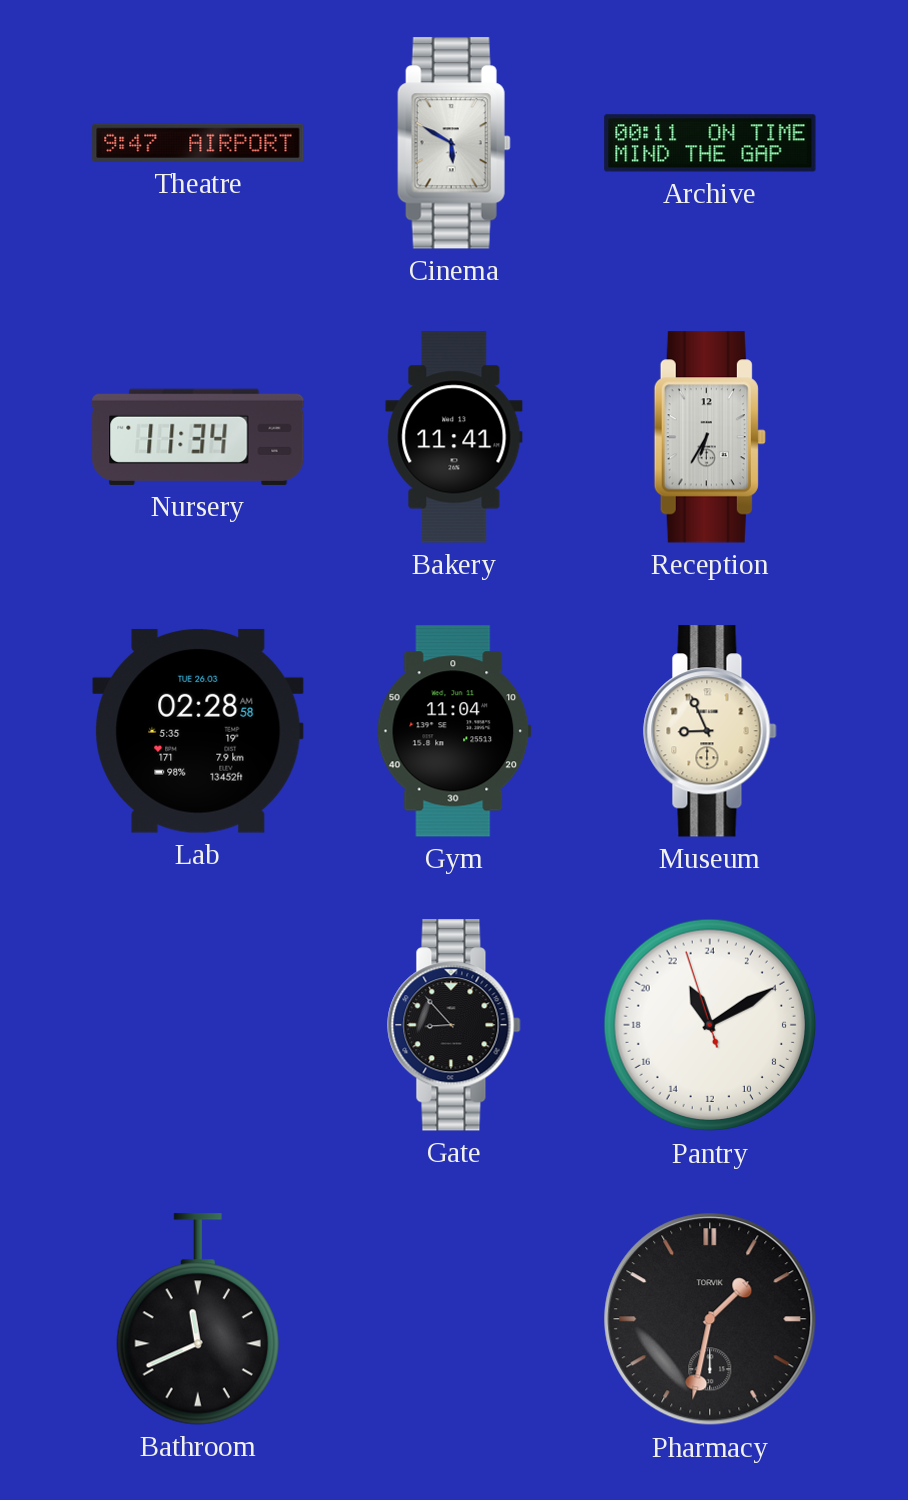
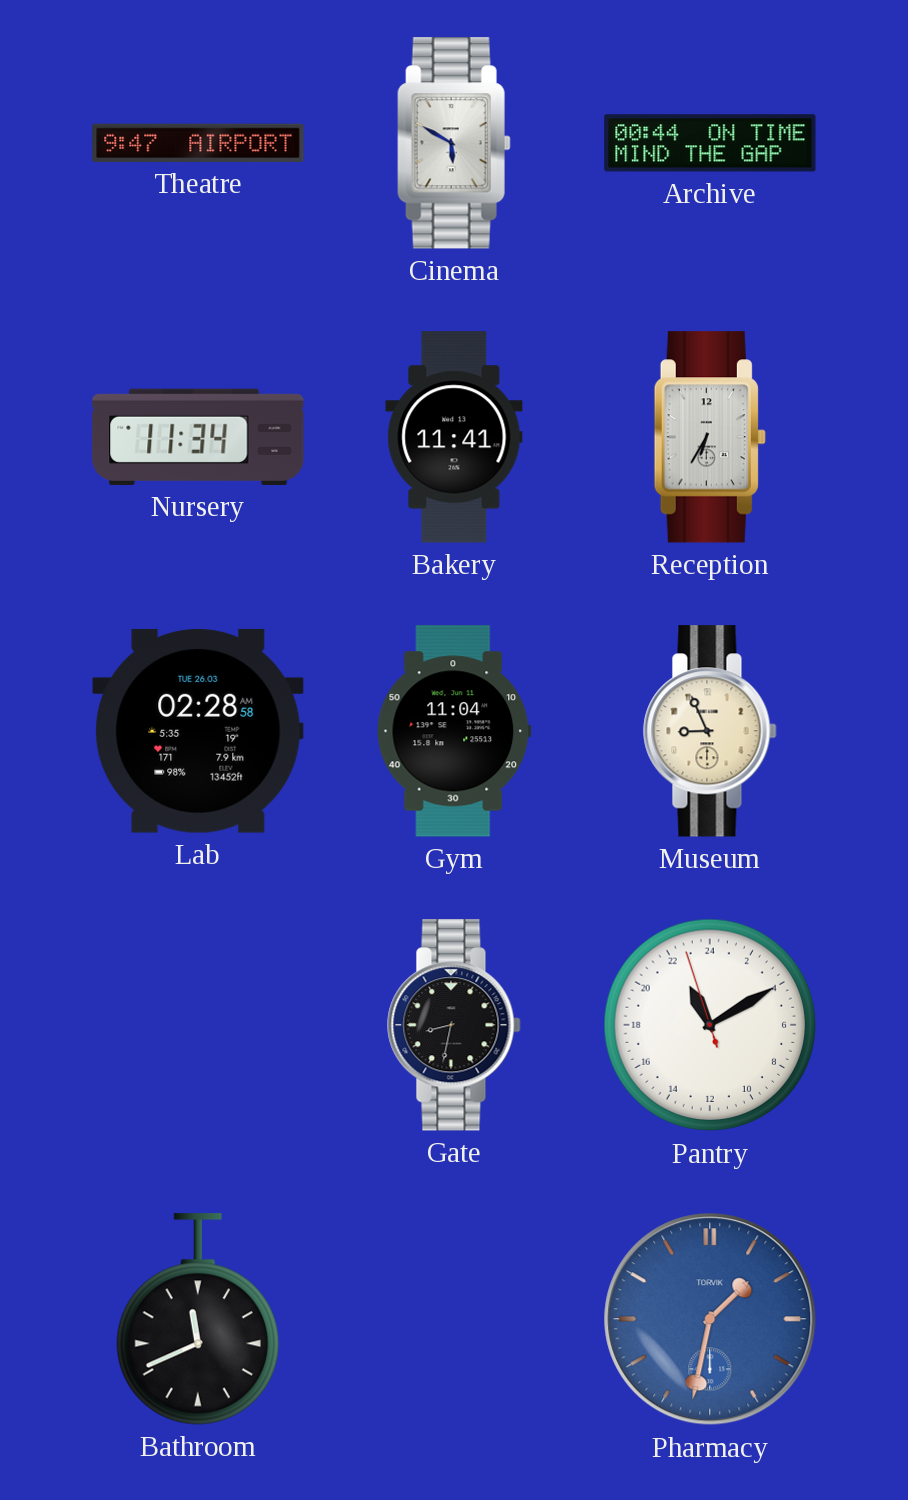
Archive: 00:11 -> 00:44 (710, 143)
Gate: 8:53 -> 8:32 (454, 1025)
Pharmacy dial: black -> blue (710, 1319)
